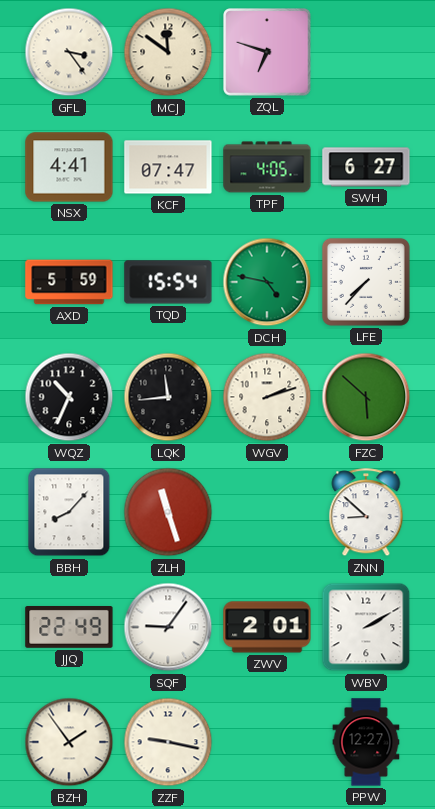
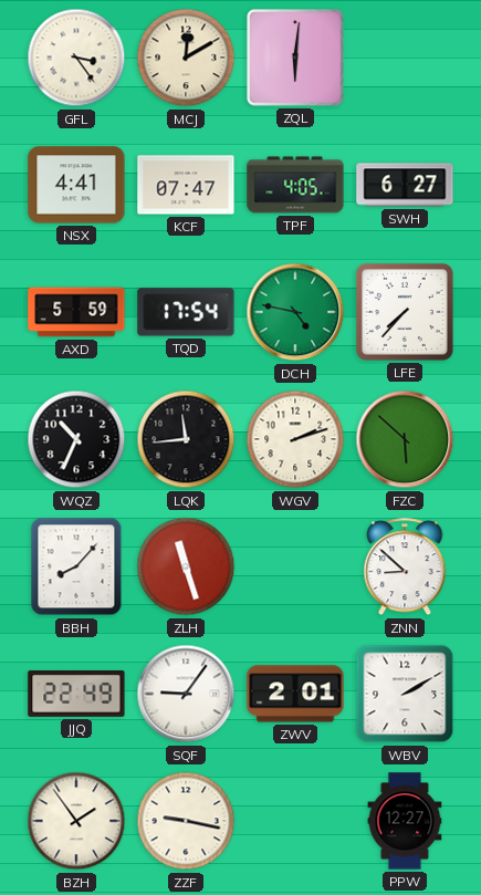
MCJ: 11:51 -> 12:10 (186, 58)
ZQL: 6:48 -> 6:01 (295, 58)
TQD: 15:54 -> 17:54 (186, 312)
